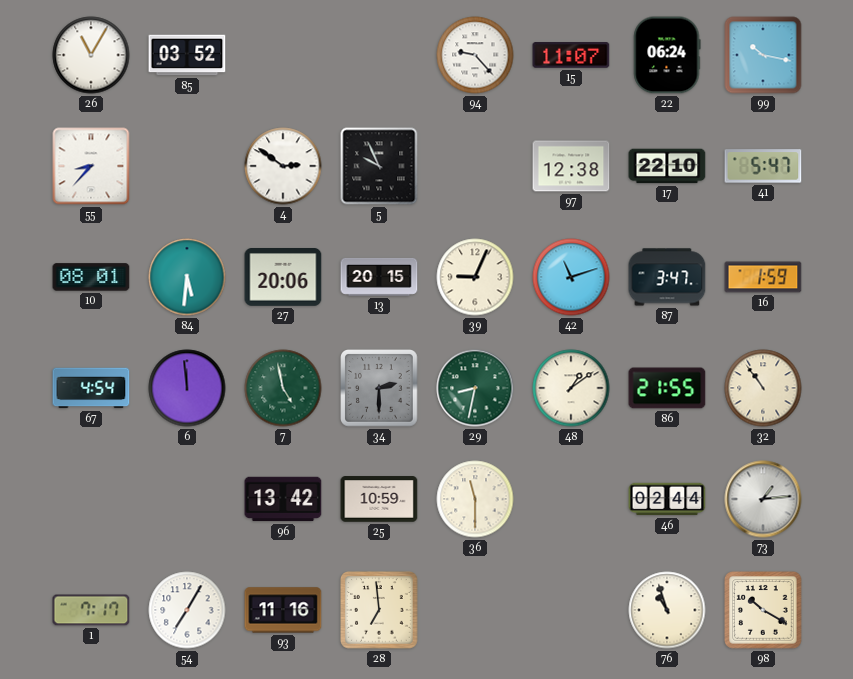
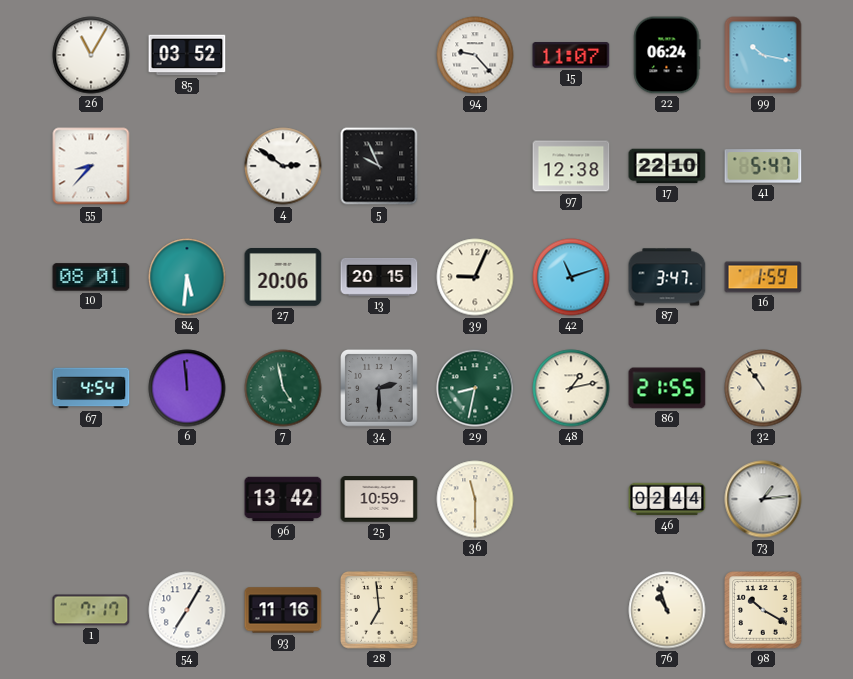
48: 1:09 -> 1:13 (571, 388)
